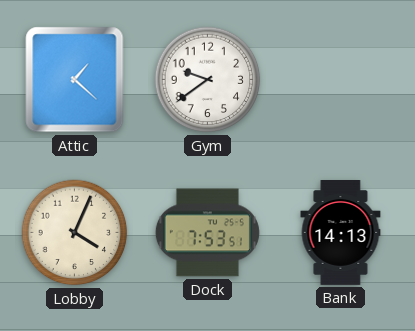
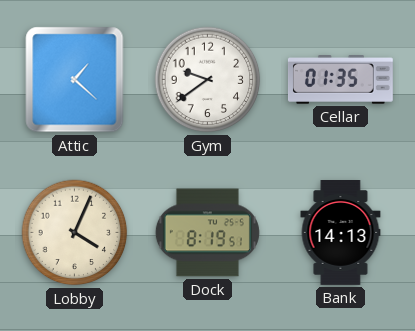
Cellar: none -> 01:35 (340, 80)
Dock: 7:53 -> 8:19 (207, 233)
